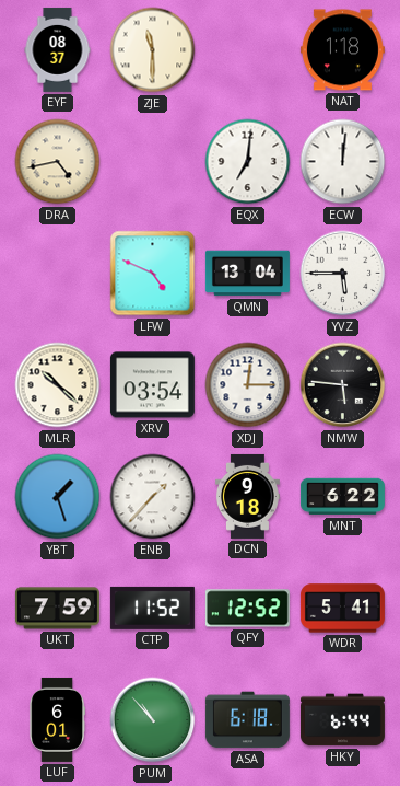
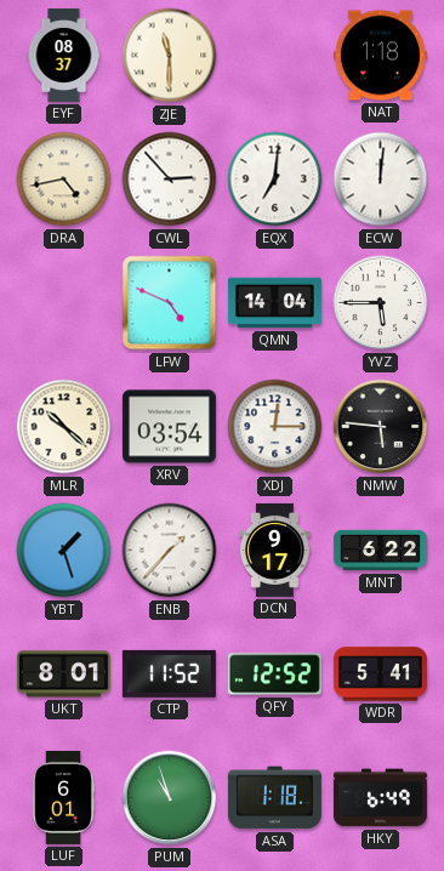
CWL: none -> 2:53 (170, 180)
QMN: 13:04 -> 14:04 (274, 303)
DCN: 9:18 -> 9:17 (274, 550)
UKT: 7:59 -> 8:01 (63, 674)
PUM: 10:53 -> 10:57 (170, 798)
ASA: 6:18 -> 1:18 (274, 798)
HKY: 6:44 -> 6:49 (380, 798)
